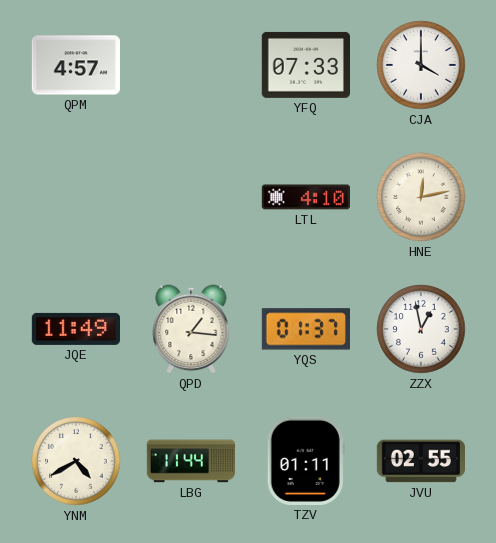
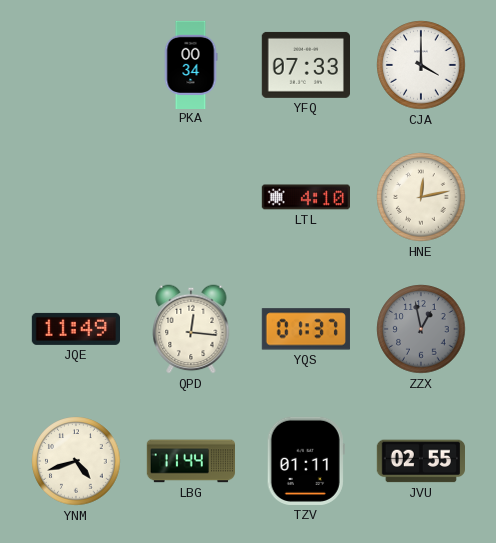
QPM: 4:57 -> none (75, 65)
PKA: none -> 00:34 (191, 64)
QPD: 1:16 -> 12:16 (191, 329)
ZZX dial: white -> grey (421, 329)
YNM: 4:40 -> 4:42 (76, 461)
